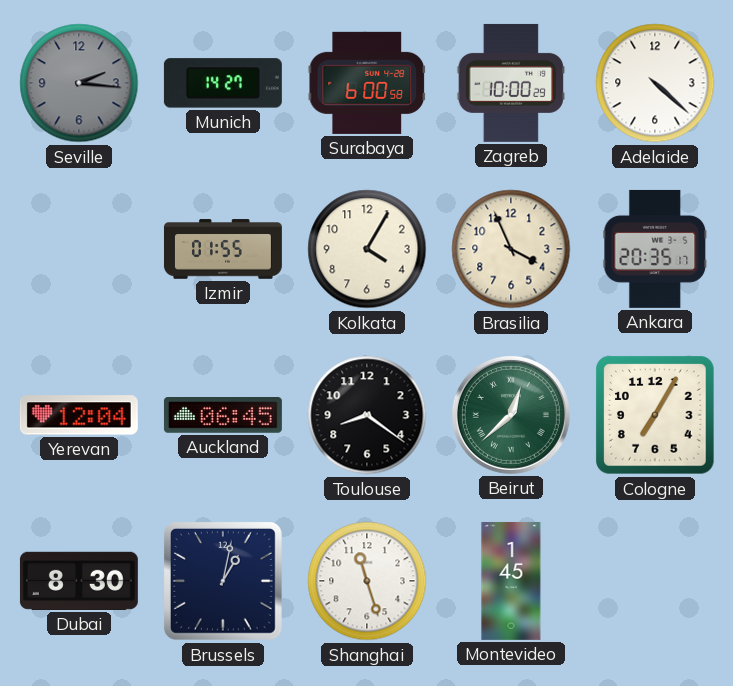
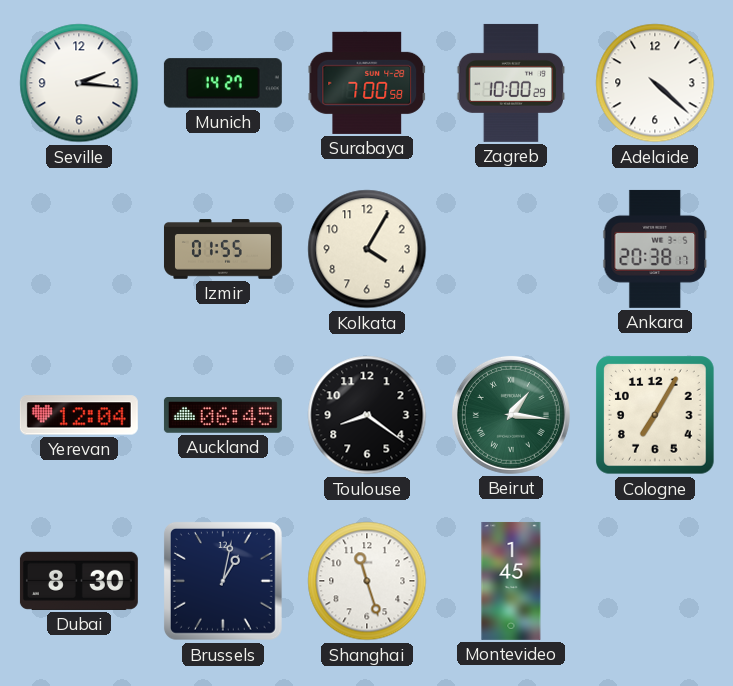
Seville dial: grey -> white (79, 83)
Surabaya: 6:00 -> 7:00 (367, 83)
Brasilia: 3:56 -> none (511, 249)
Ankara: 20:35 -> 20:38 (655, 249)
Beirut: 12:38 -> 1:16 (511, 415)
